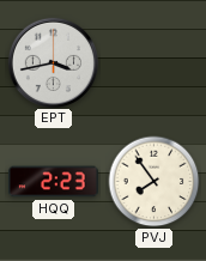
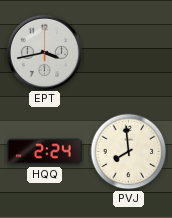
HQQ: 2:23 -> 2:24 (45, 152)
PVJ: 7:54 -> 7:59 (129, 152)
